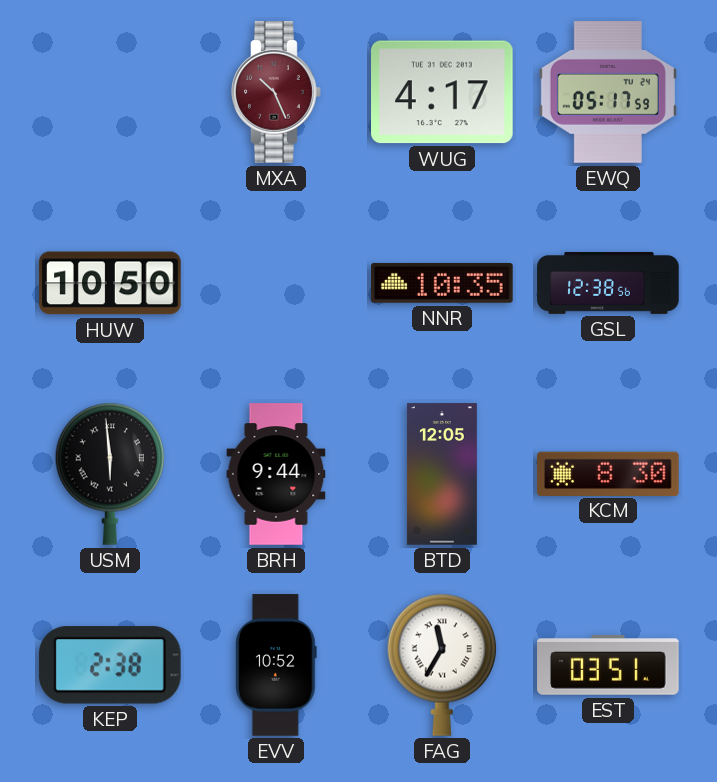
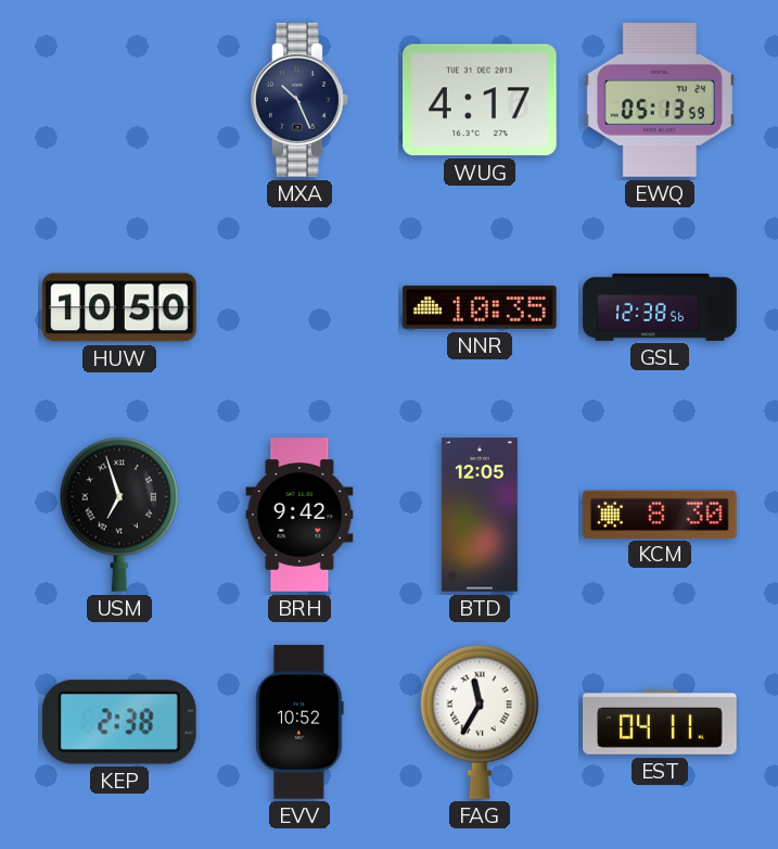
MXA dial: burgundy -> navy (299, 100)
EWQ: 05:17 -> 05:13 (660, 100)
USM: 5:59 -> 6:57 (119, 515)
BRH: 9:44 -> 9:42 (299, 515)
EST: 03:51 -> 04:11 (660, 722)
